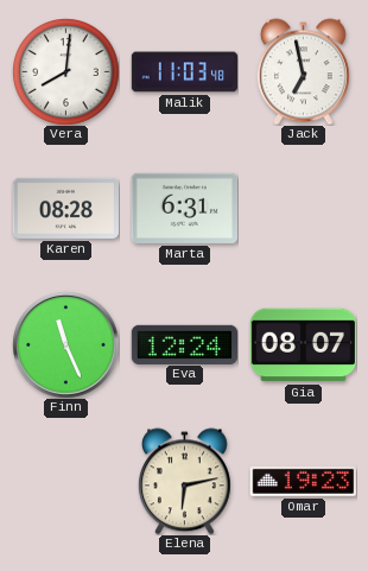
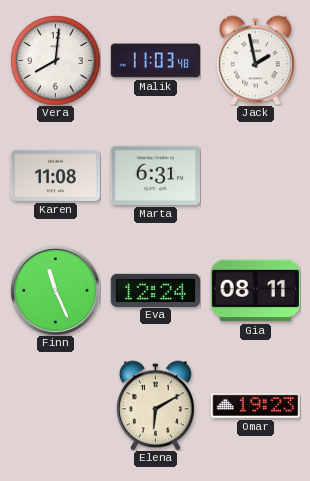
Jack: 6:58 -> 1:58 (255, 60)
Karen: 08:28 -> 11:08 (55, 175)
Gia: 08:07 -> 08:11 (255, 291)
Elena: 6:13 -> 6:10 (155, 405)
